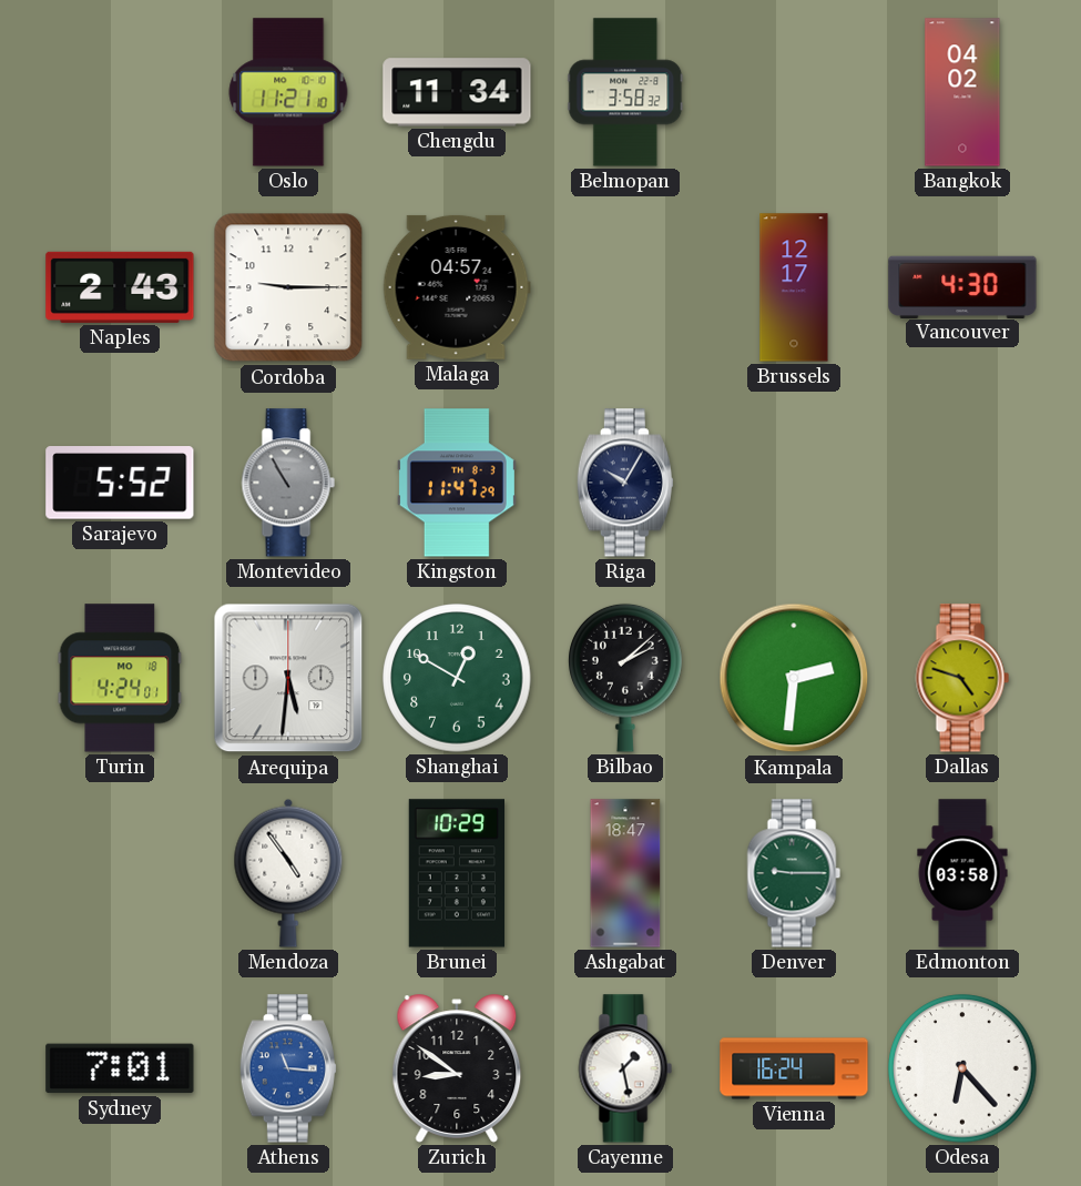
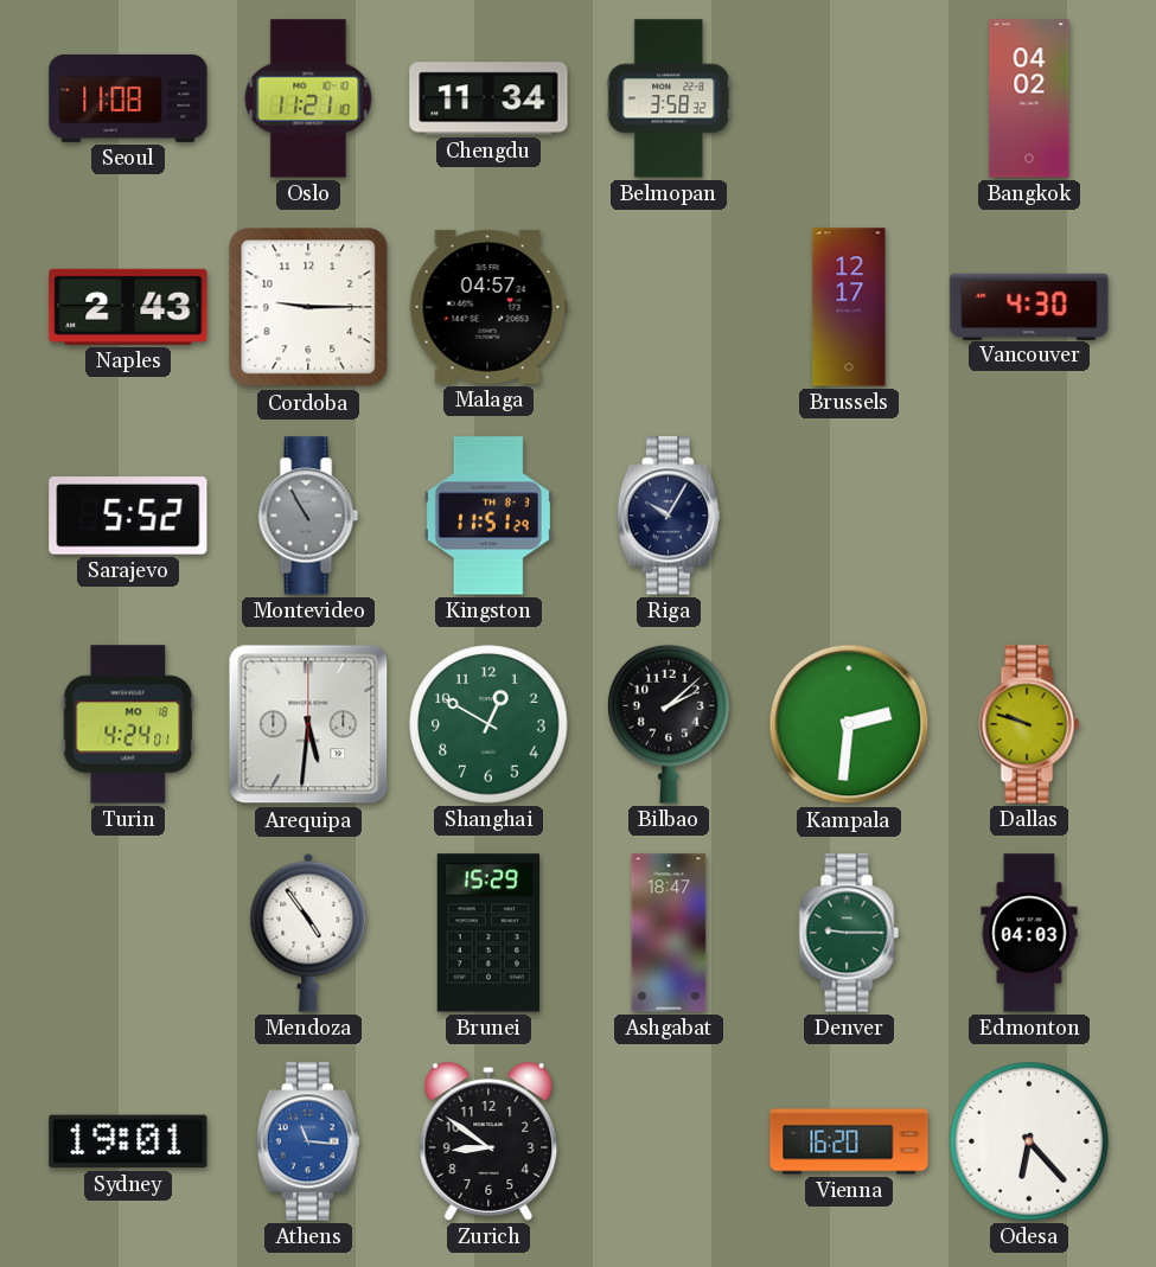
Seoul: none -> 11:08 (128, 98)
Kingston: 11:47 -> 11:51 (488, 516)
Dallas: 4:48 -> 9:48 (1029, 724)
Brunei: 10:29 -> 15:29 (487, 933)
Edmonton: 03:58 -> 04:03 (1029, 933)
Sydney: 7:01 -> 19:01 (128, 1141)
Cayenne: 1:28 -> none (625, 1068)
Vienna: 16:24 -> 16:20 (849, 1141)
